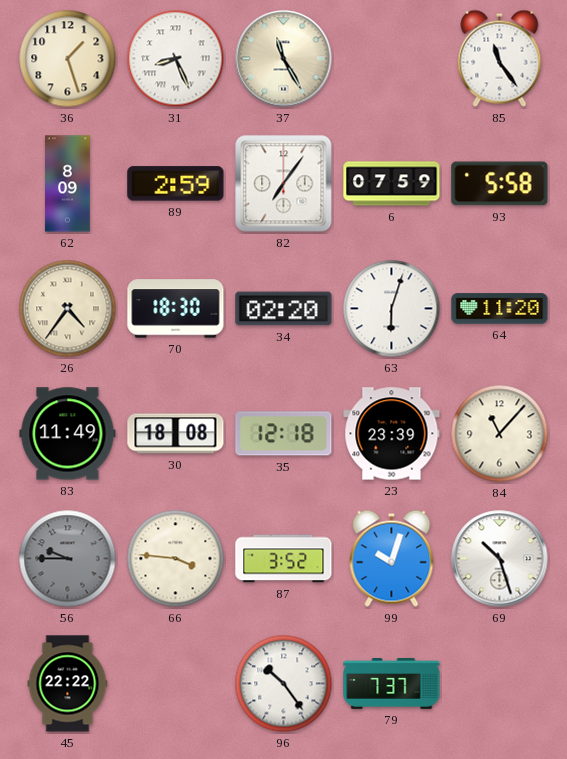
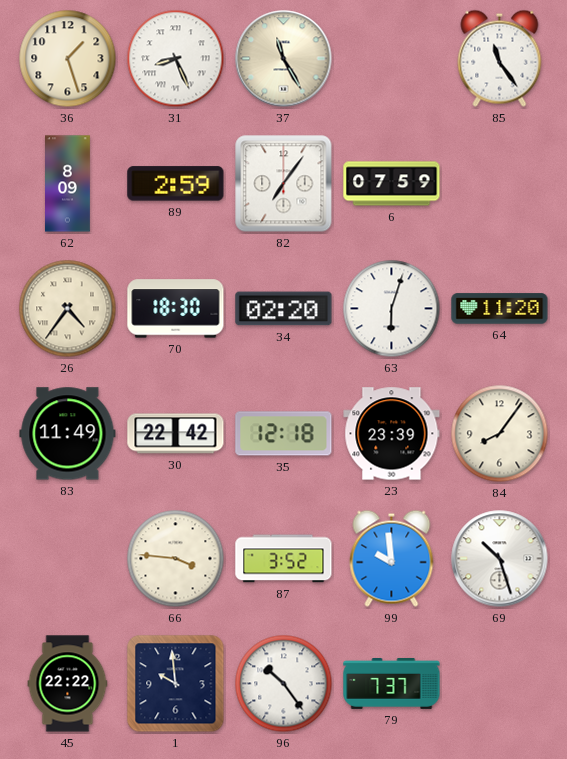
93: 5:58 -> none (500, 184)
30: 18:08 -> 22:42 (176, 434)
84: 11:07 -> 8:06 (500, 434)
56: 9:45 -> none (68, 559)
99: 10:03 -> 9:59 (392, 558)
1: none -> 9:59 (176, 684)
